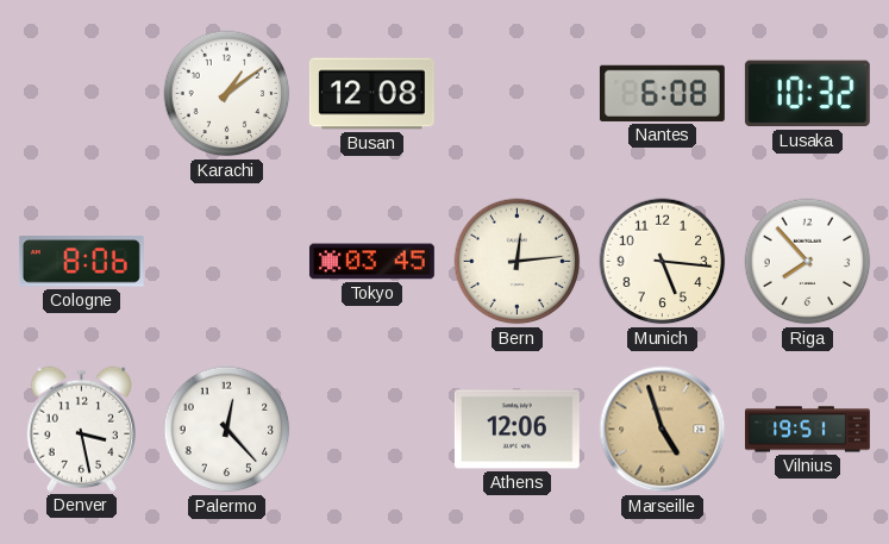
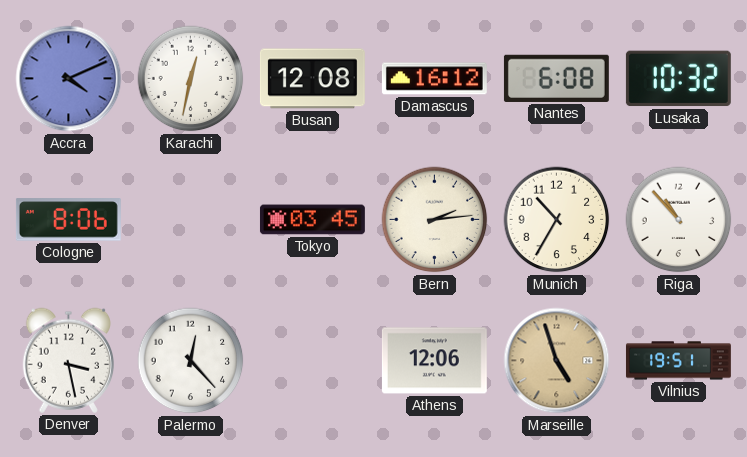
Accra: none -> 4:11 (69, 79)
Karachi: 1:09 -> 12:32 (191, 79)
Damascus: none -> 16:12 (434, 79)
Bern: 12:14 -> 2:14 (435, 220)
Munich: 5:16 -> 10:35 (557, 220)
Riga: 7:53 -> 10:53 (679, 220)
